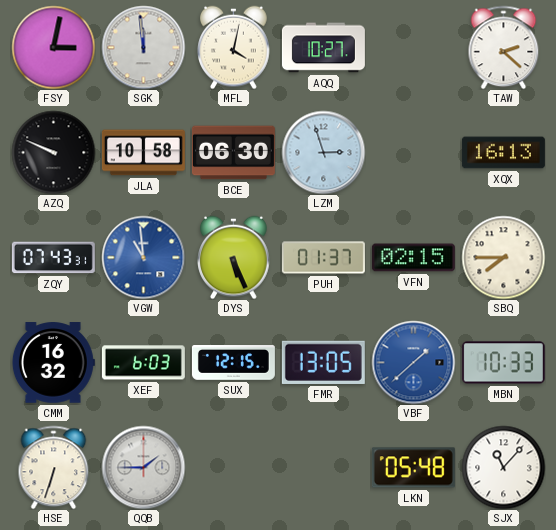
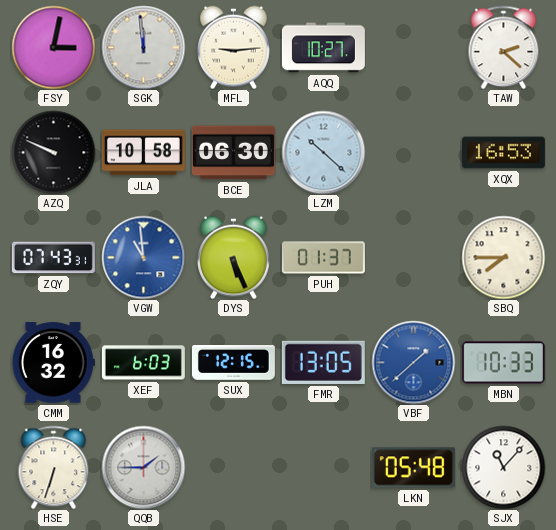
MFL: 4:02 -> 9:14 (234, 47)
LZM: 2:57 -> 10:22 (323, 152)
XQX: 16:13 -> 16:53 (503, 153)
VFN: 02:15 -> none (413, 258)
